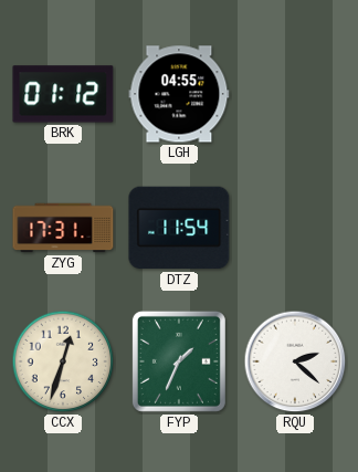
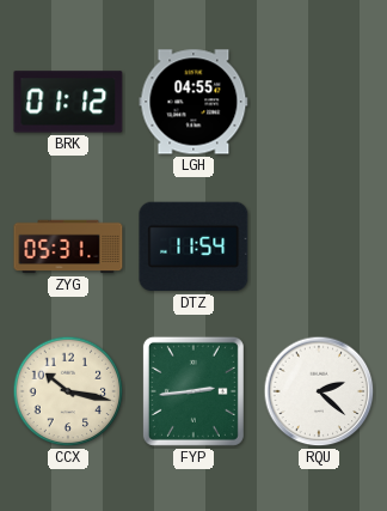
ZYG: 17:31 -> 05:31 (68, 247)
CCX: 12:33 -> 10:17 (68, 391)
FYP: 1:34 -> 2:44 (193, 391)
